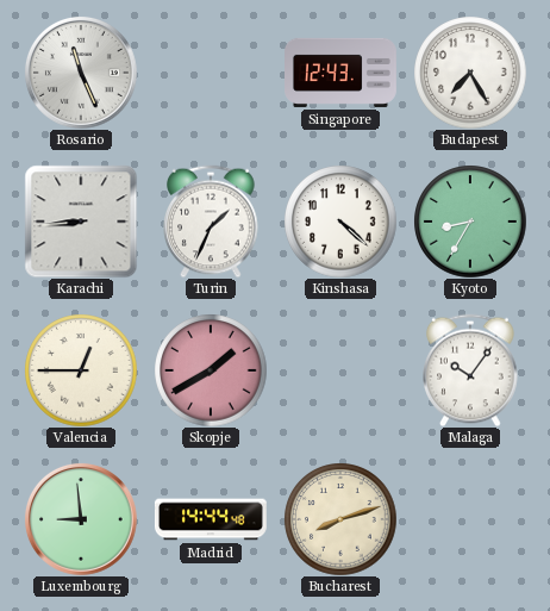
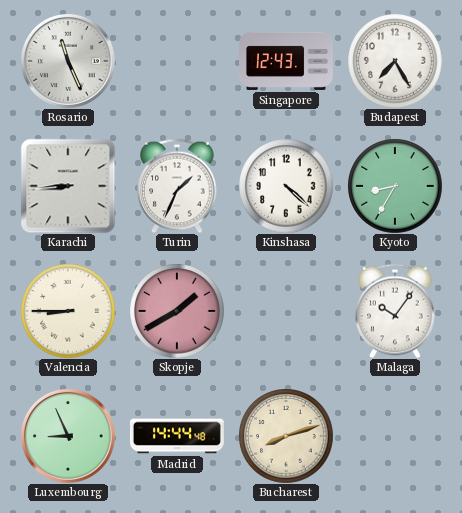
Valencia: 12:45 -> 8:45 (68, 311)
Luxembourg: 8:59 -> 8:56 (68, 436)
